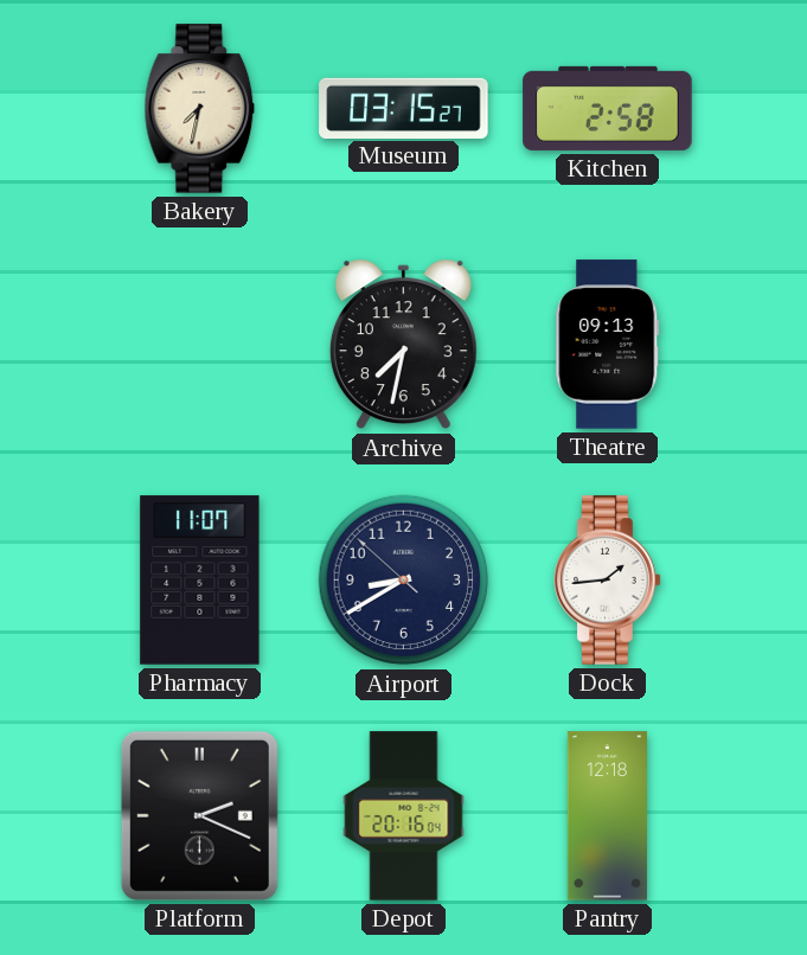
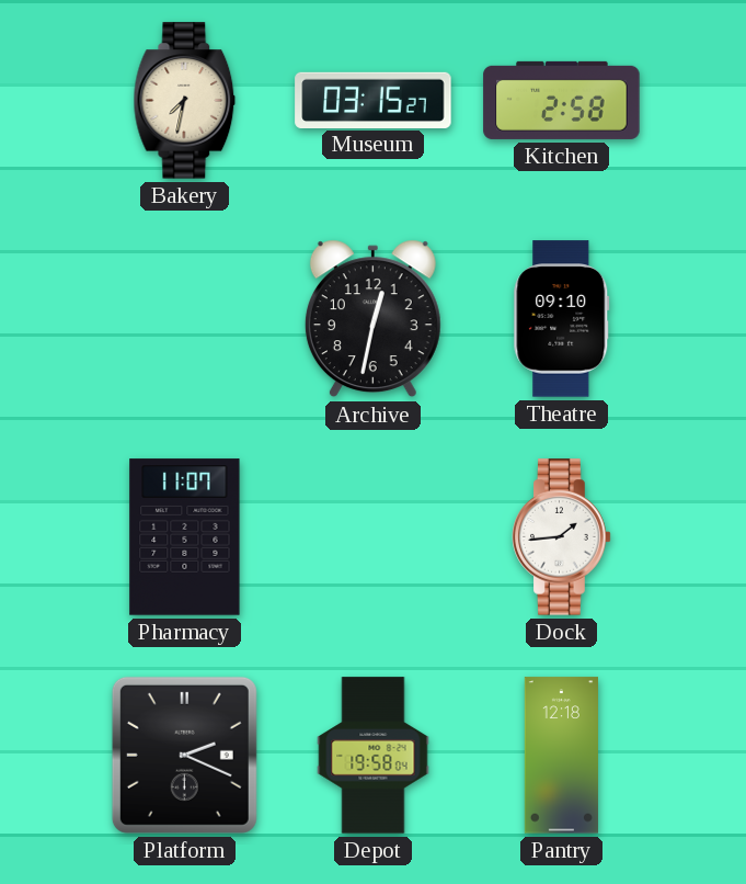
Archive: 7:32 -> 12:32 (372, 319)
Theatre: 09:13 -> 09:10 (562, 319)
Airport: 8:39 -> none (404, 581)
Depot: 20:16 -> 19:58 (374, 756)
